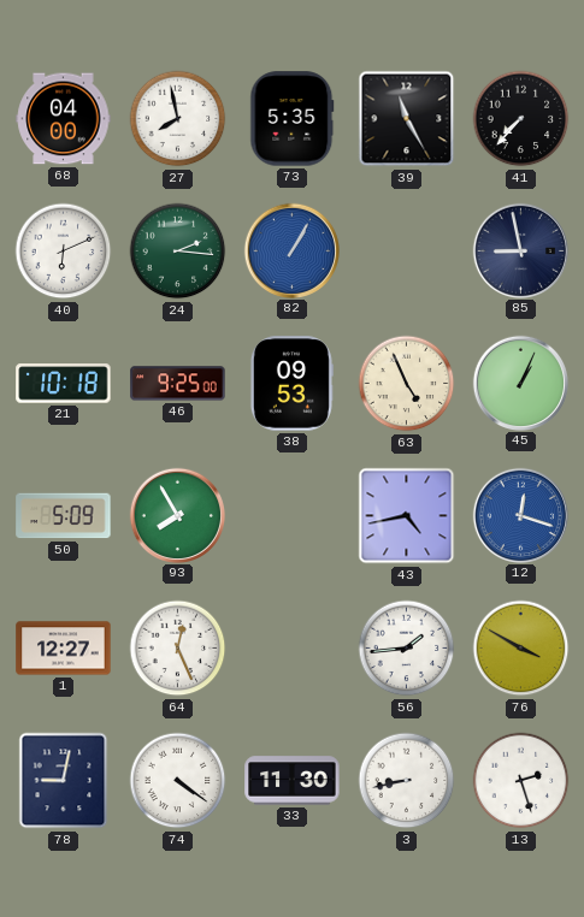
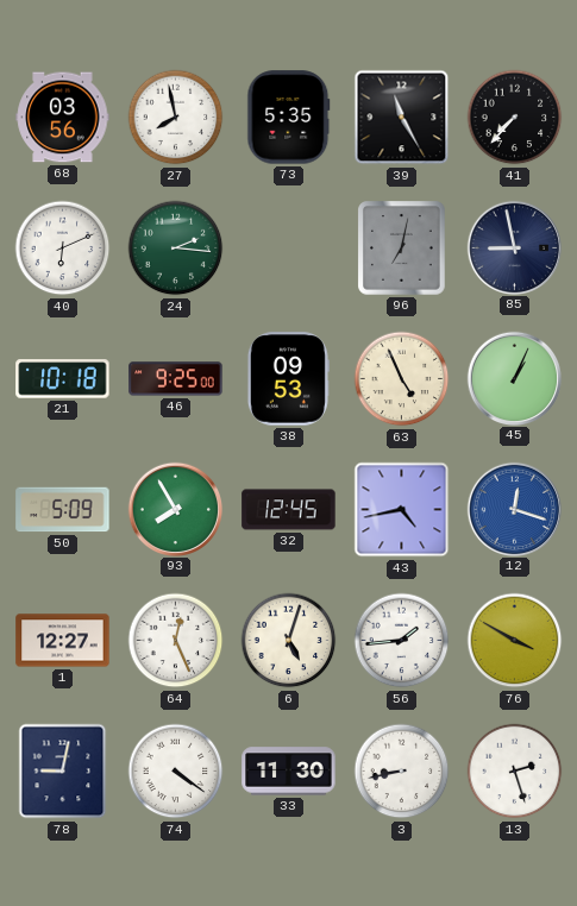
68: 04:00 -> 03:56 (63, 118)
82: 1:05 -> none (291, 250)
96: none -> 7:02 (402, 248)
32: none -> 12:45 (289, 510)
6: none -> 5:03 (289, 641)
